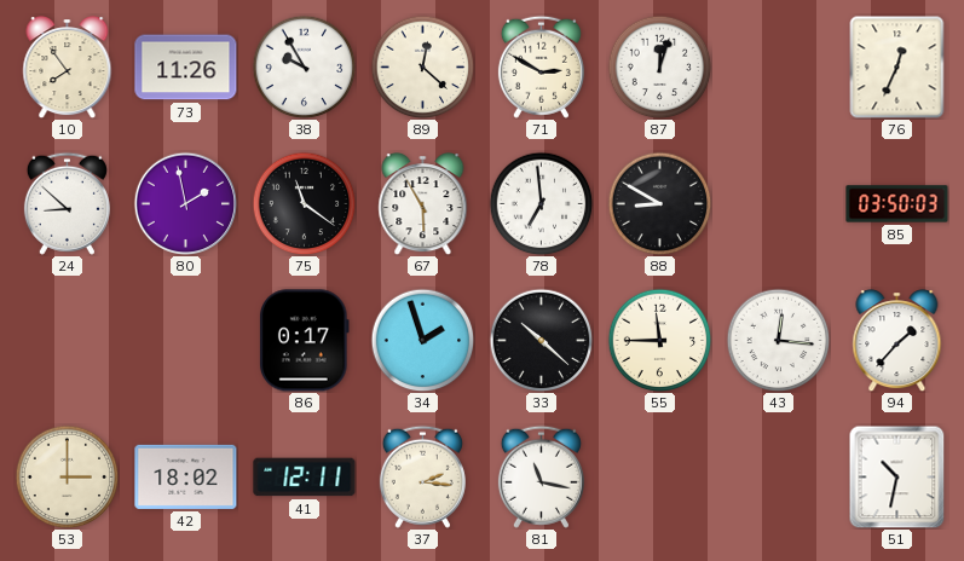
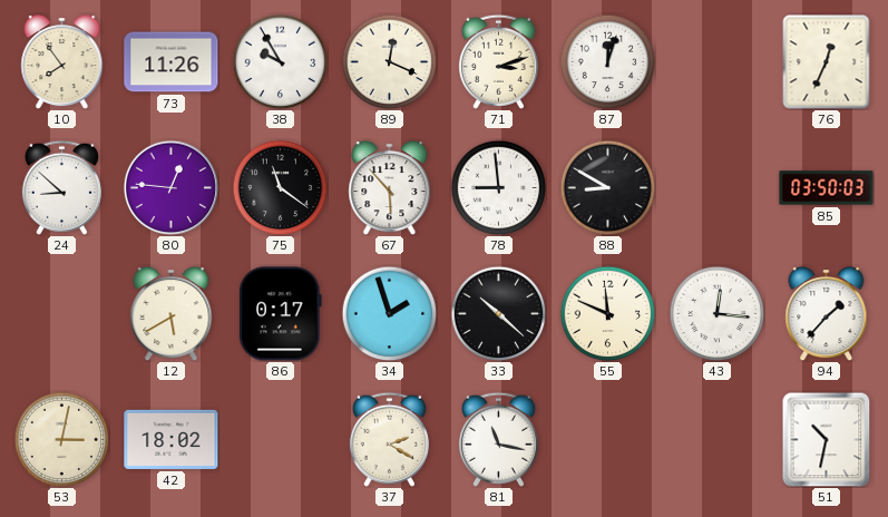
89: 12:22 -> 12:19 (389, 61)
71: 2:50 -> 3:12 (498, 61)
80: 1:58 -> 12:46 (170, 187)
67: 5:55 -> 5:53 (390, 188)
78: 6:59 -> 8:59 (498, 187)
12: none -> 5:40 (172, 314)
55: 11:45 -> 11:49 (607, 313)
53: 3:00 -> 3:02 (61, 439)
41: 12:11 -> none (305, 478)
37: 2:16 -> 2:20 (389, 439)
